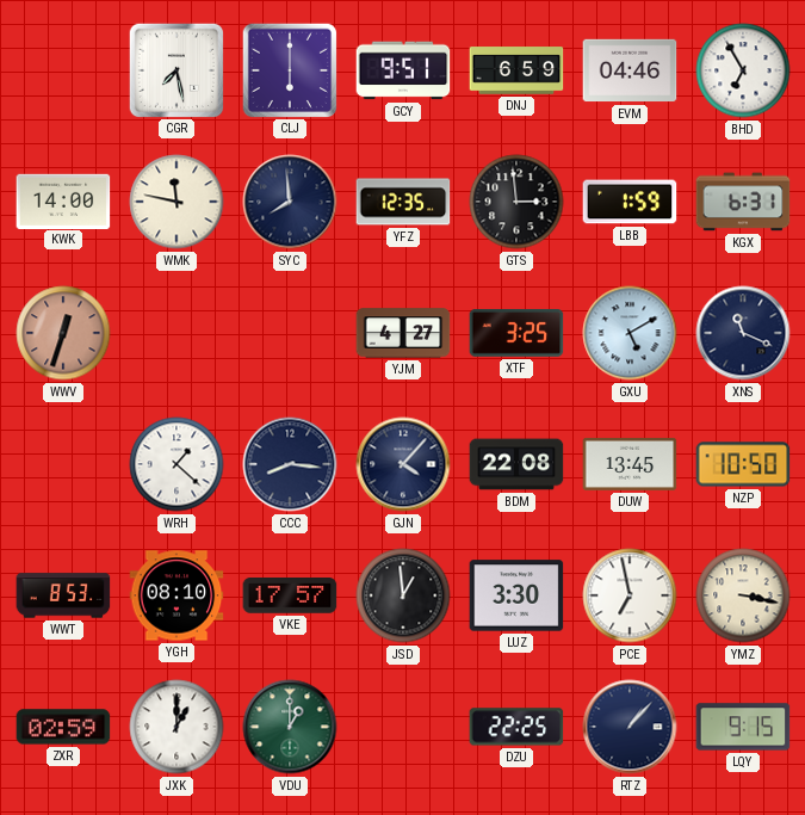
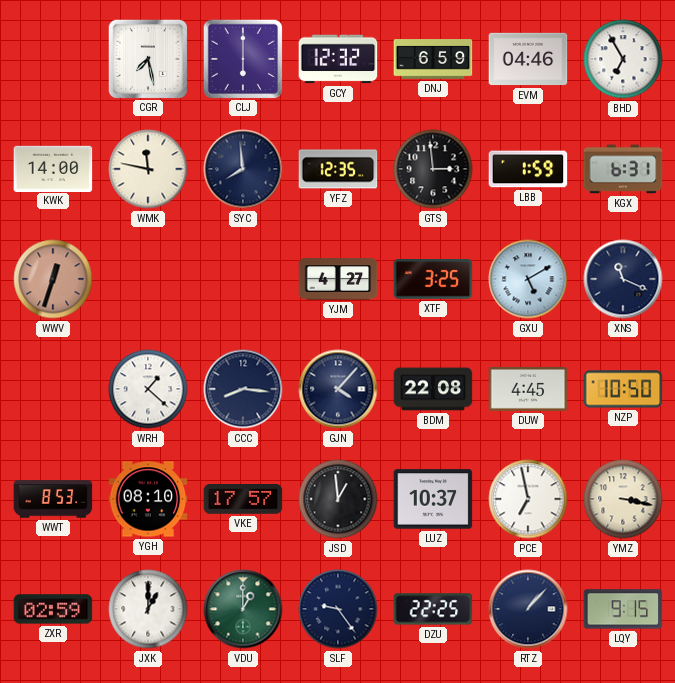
GCY: 9:51 -> 12:32 (338, 59)
DUW: 13:45 -> 4:45 (528, 389)
LUZ: 3:30 -> 10:37 (433, 499)
SLF: none -> 9:24 (338, 609)
